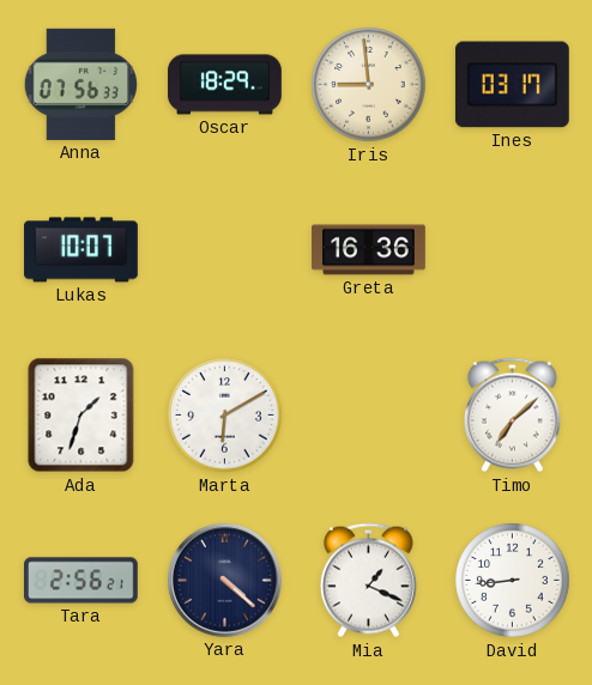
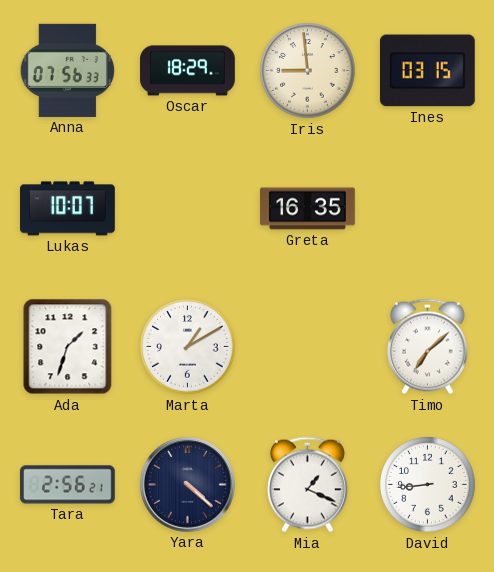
Ines: 03:17 -> 03:15 (427, 71)
Greta: 16:36 -> 16:35 (308, 209)
Marta: 6:10 -> 1:10 (188, 347)
